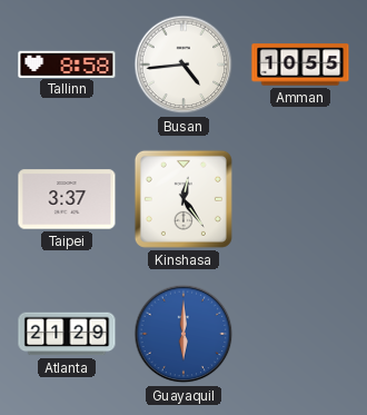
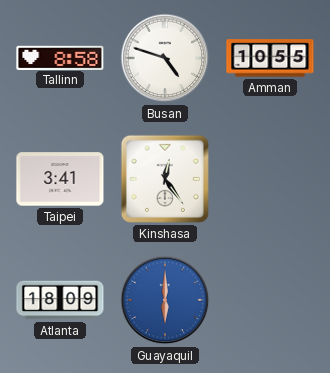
Busan: 4:44 -> 4:48 (165, 58)
Taipei: 3:37 -> 3:41 (60, 179)
Atlanta: 21:29 -> 18:09 (60, 300)
